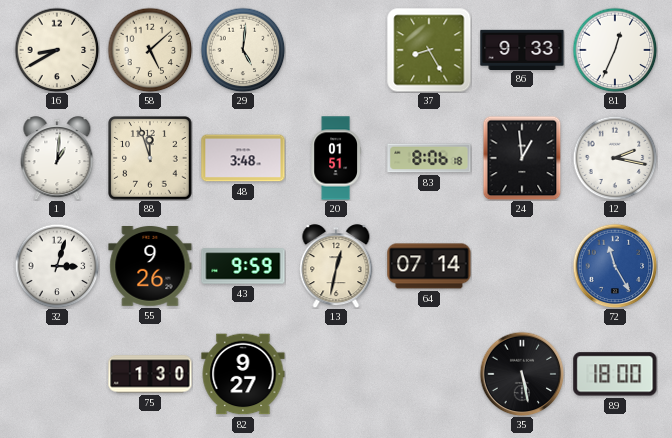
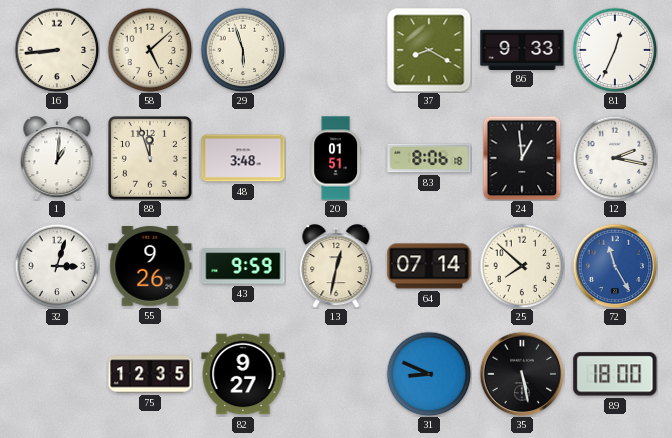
16: 8:40 -> 8:44 (57, 50)
29: 5:01 -> 5:57 (243, 50)
37: 8:25 -> 8:20 (429, 50)
25: none -> 7:52 (522, 266)
75: 1:30 -> 12:35 (150, 374)
31: none -> 8:49 (429, 374)
